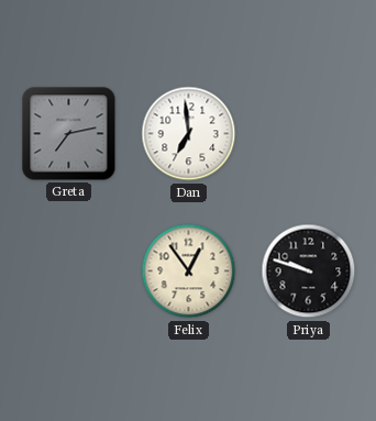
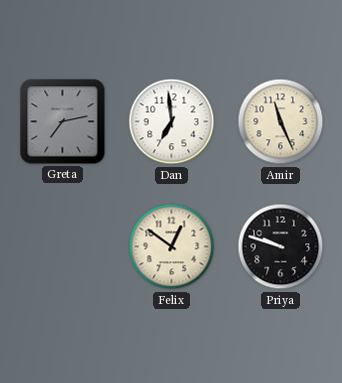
Amir: none -> 11:26 (281, 122)
Felix: 12:54 -> 12:51 (172, 247)
